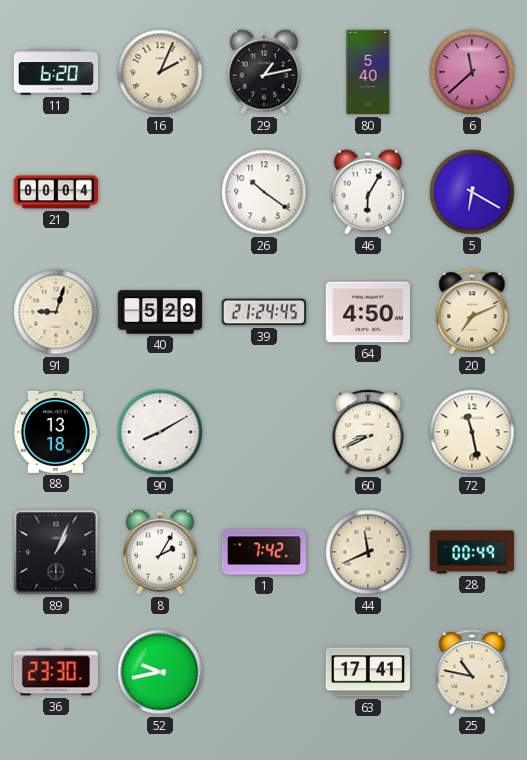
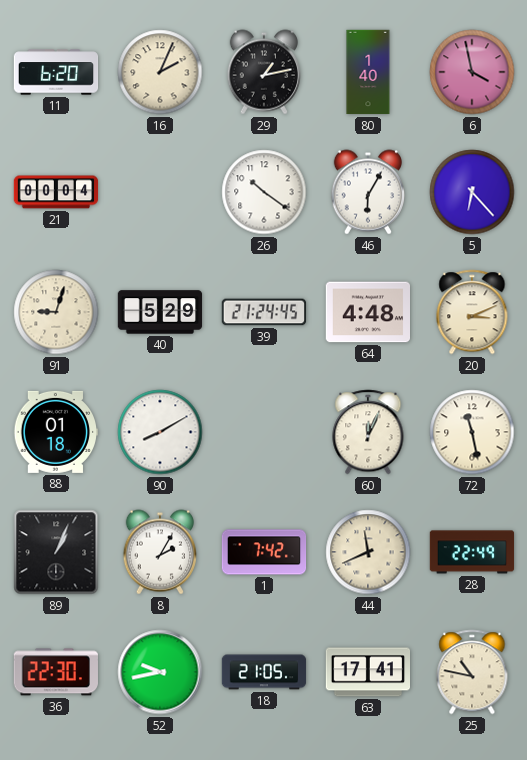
80: 5:40 -> 1:40 (368, 72)
6: 11:38 -> 3:58 (472, 72)
5: 6:20 -> 6:23 (472, 192)
64: 4:50 -> 4:48 (368, 312)
20: 7:11 -> 3:11 (472, 312)
88: 13:18 -> 01:18 (55, 432)
60: 8:41 -> 12:04 (368, 432)
28: 00:49 -> 22:49 (472, 552)
36: 23:30 -> 22:30 (55, 672)
18: none -> 21:05 (264, 672)
